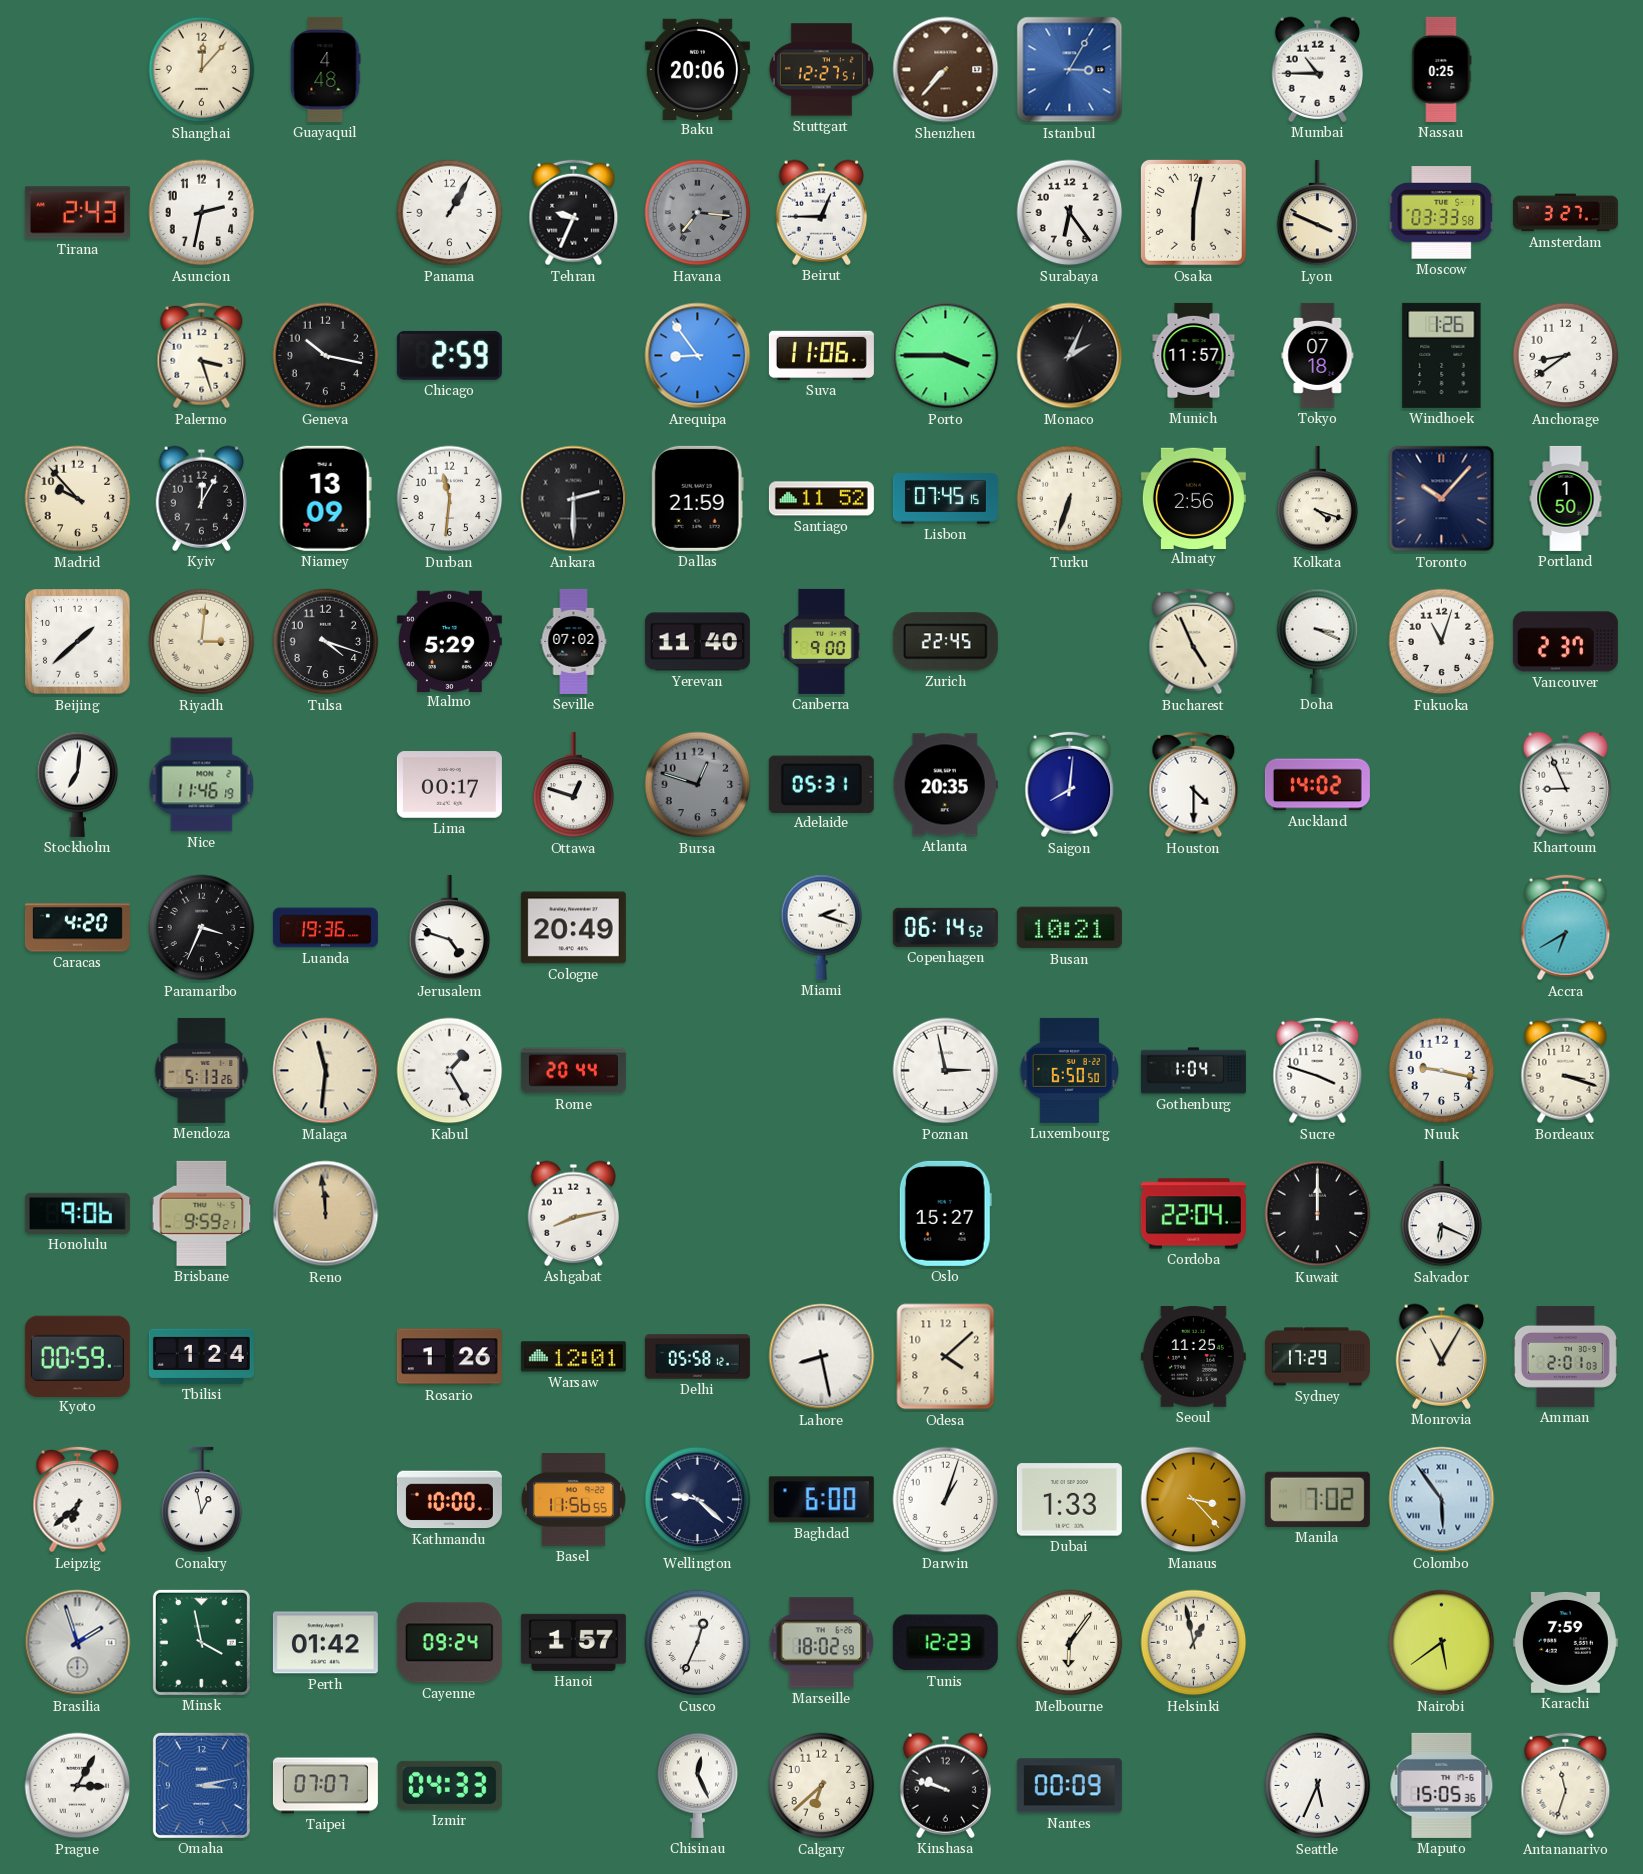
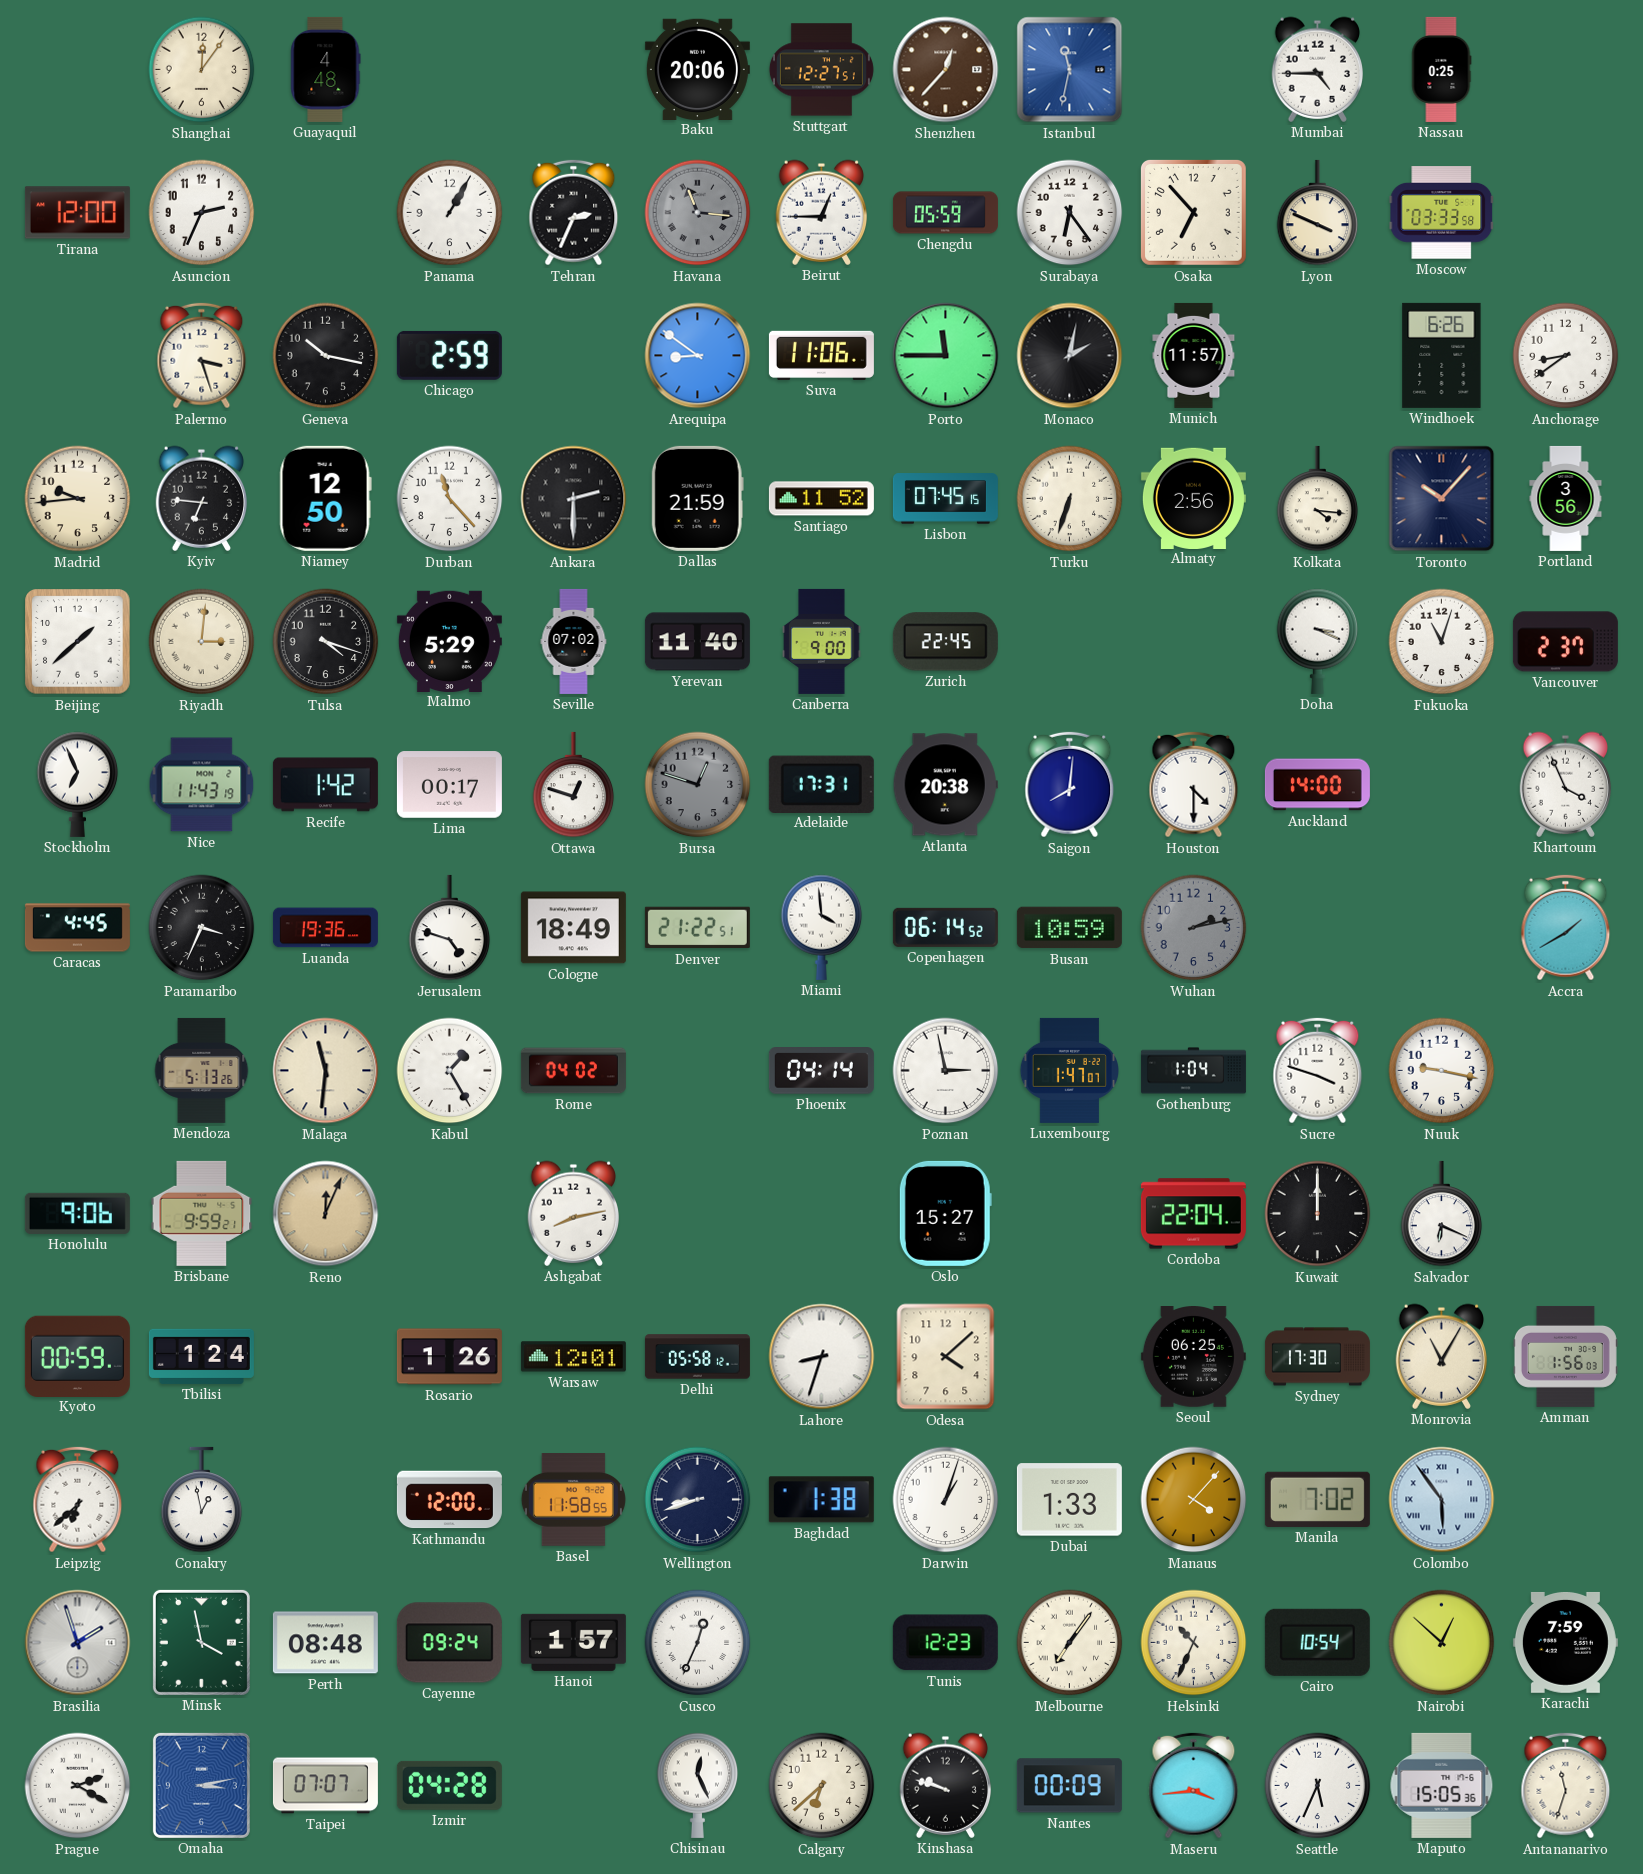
Shanghai: 12:07 -> 12:06 (202, 70)
Shenzhen: 7:37 -> 12:37 (946, 70)
Istanbul: 3:05 -> 11:32 (1070, 70)
Mumbai: 10:45 -> 4:45 (1318, 69)
Tirana: 2:43 -> 12:00 (77, 213)
Asuncion: 2:32 -> 2:34 (202, 213)
Tehran: 9:34 -> 2:34 (574, 213)
Havana: 7:16 -> 11:16 (698, 213)
Chengdu: none -> 05:59 (945, 213)
Osaka: 6:02 -> 6:53 (1194, 213)
Amsterdam: 3:27 -> none (1565, 213)
Arequipa: 8:54 -> 8:51 (698, 356)
Porto: 3:45 -> 11:45 (946, 356)
Monaco: 2:04 -> 2:02 (1070, 356)
Tokyo: 07:18 -> none (1318, 355)
Windhoek: 1:26 -> 6:26 (1442, 355)
Madrid: 9:53 -> 9:44 (78, 499)
Kyiv: 12:05 -> 6:46 (202, 498)
Niamey: 13:09 -> 12:50 (325, 498)
Durban: 11:31 -> 11:23 (450, 499)
Kolkata: 4:18 -> 4:16 (1318, 499)
Portland: 1:50 -> 3:56 (1566, 498)
Bucharest: 4:56 -> none (1194, 642)
Stockholm: 7:01 -> 6:56 (78, 784)
Nice: 11:46 -> 11:43 (202, 785)
Recife: none -> 1:42 (325, 785)
Adelaide: 05:31 -> 17:31 (821, 784)
Atlanta: 20:35 -> 20:38 (945, 785)
Auckland: 14:02 -> 14:00 (1317, 785)
Khartoum: 8:56 -> 3:56 (1566, 784)
Caracas: 4:20 -> 4:45 (77, 928)
Cologne: 20:49 -> 18:49 (573, 928)
Denver: none -> 21:22 (697, 928)
Miami: 2:18 -> 3:59 (822, 927)
Busan: 10:21 -> 10:59 (1069, 928)
Wuhan: none -> 2:13 (1194, 928)
Accra: 6:40 -> 1:40 (1566, 928)
Rome: 20:44 -> 04:02 (573, 1071)
Phoenix: none -> 04:14 (821, 1071)
Luxembourg: 6:50 -> 1:47 (1069, 1070)
Bordeaux: 3:18 -> none (1566, 1071)
Reno: 11:59 -> 12:04 (326, 1214)
Lahore: 8:28 -> 8:33 (822, 1357)
Seoul: 11:25 -> 06:25 (1193, 1357)
Sydney: 17:29 -> 17:30 (1317, 1357)
Amman: 2:01 -> 1:56 (1565, 1356)
Kathmandu: 10:00 -> 12:00 (449, 1500)
Basel: 11:56 -> 11:58 (573, 1500)
Wellington: 9:22 -> 8:42 (698, 1500)
Baghdad: 6:00 -> 1:38 (821, 1500)
Manaus: 3:23 -> 4:07 (1194, 1500)
Perth: 01:42 -> 08:48 (325, 1643)
Marseille: 18:02 -> none (822, 1643)
Melbourne: 6:06 -> 7:06 (1070, 1643)
Helsinki: 12:58 -> 10:34 (1194, 1643)
Cairo: none -> 10:54 (1317, 1642)
Nairobi: 5:39 -> 12:52 (1442, 1643)
Prague: 3:05 -> 2:20 (78, 1786)
Izmir: 04:33 -> 04:28 (449, 1785)
Maseru: none -> 3:44 (1194, 1786)
